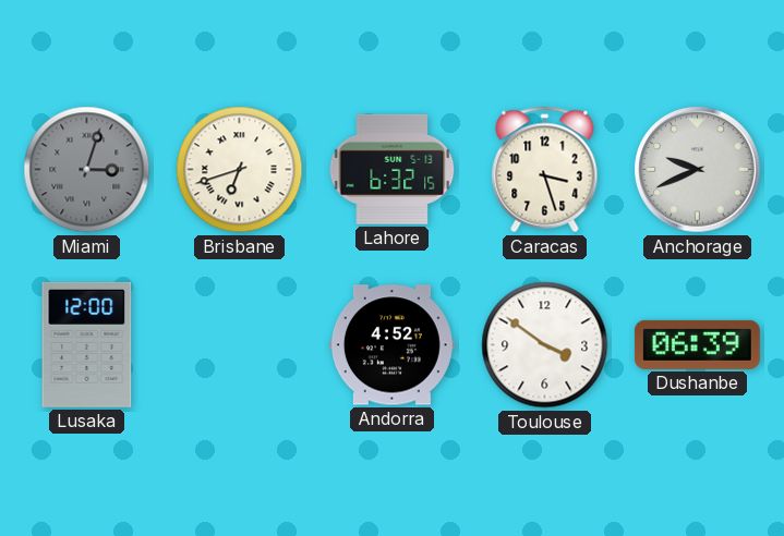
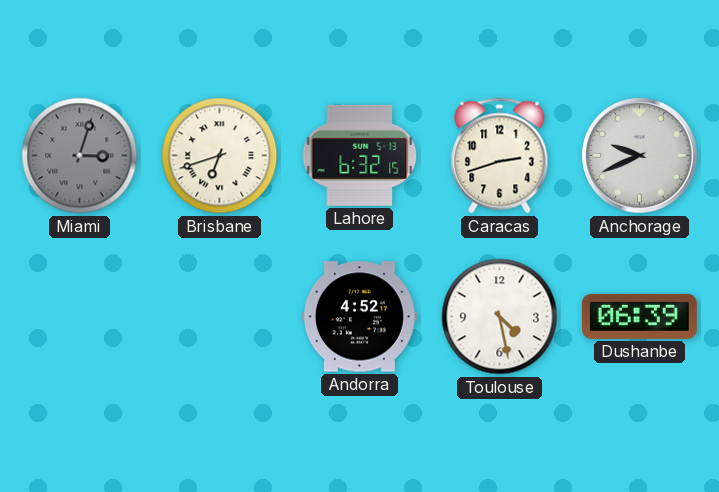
Caracas: 3:27 -> 2:42 (500, 156)
Lusaka: 12:00 -> none (87, 344)
Toulouse: 3:51 -> 4:28 (500, 317)
